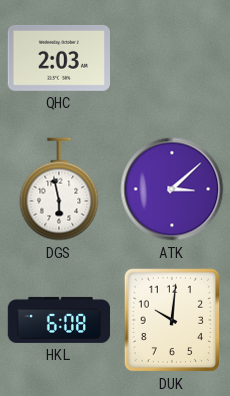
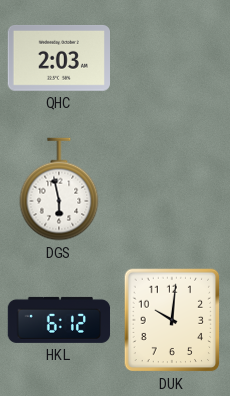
ATK: 3:08 -> none (172, 189)
HKL: 6:08 -> 6:12 (59, 320)
